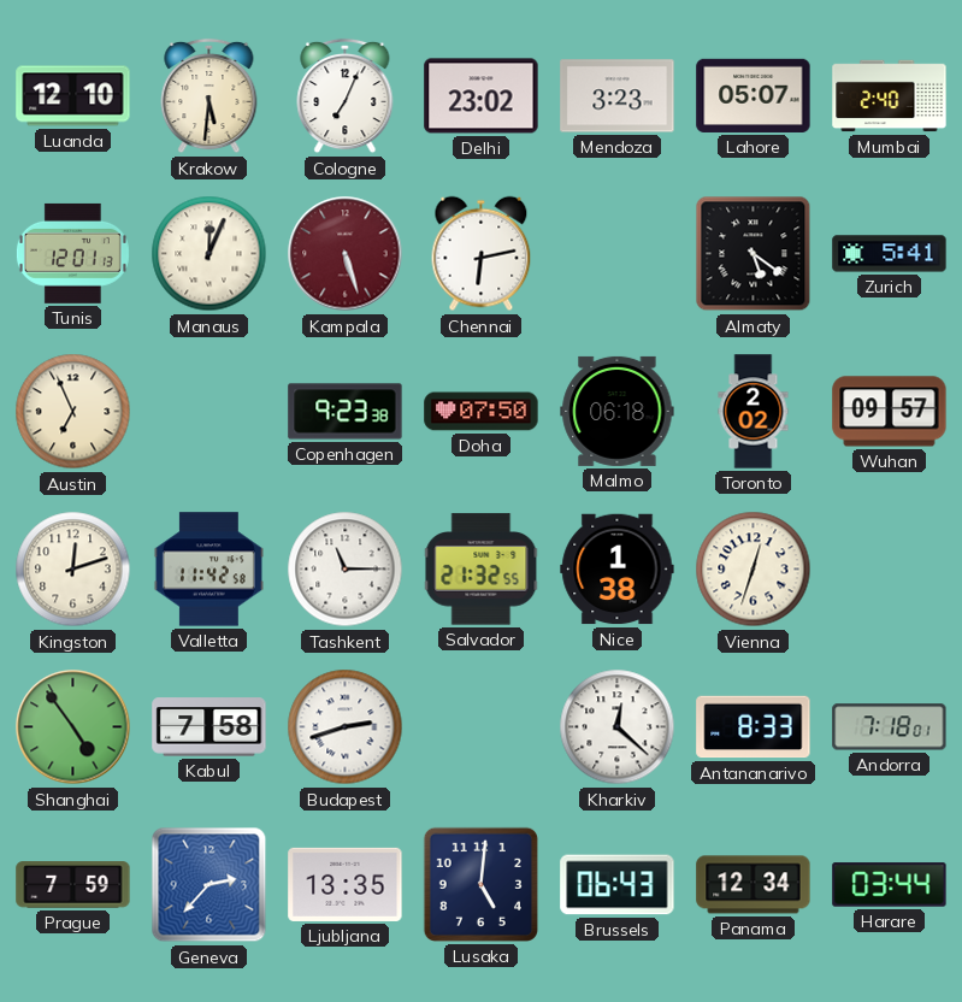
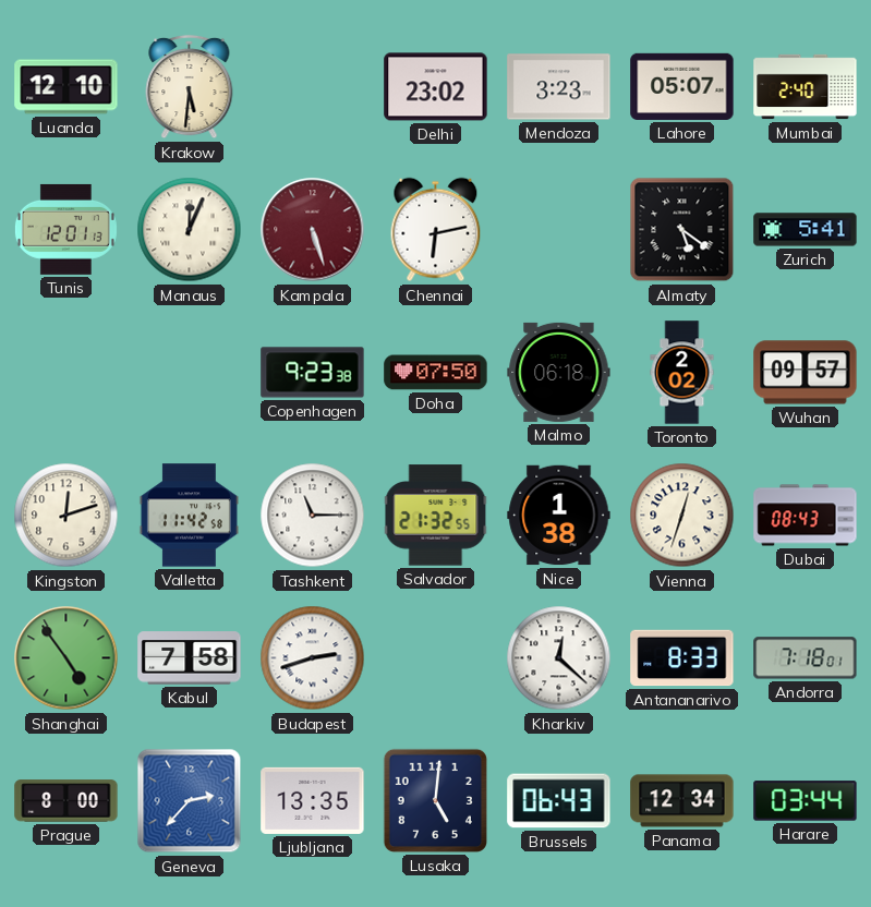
Cologne: 7:04 -> none (346, 96)
Austin: 6:56 -> none (73, 412)
Dubai: none -> 08:43 (806, 516)
Prague: 7:59 -> 8:00 (66, 801)
